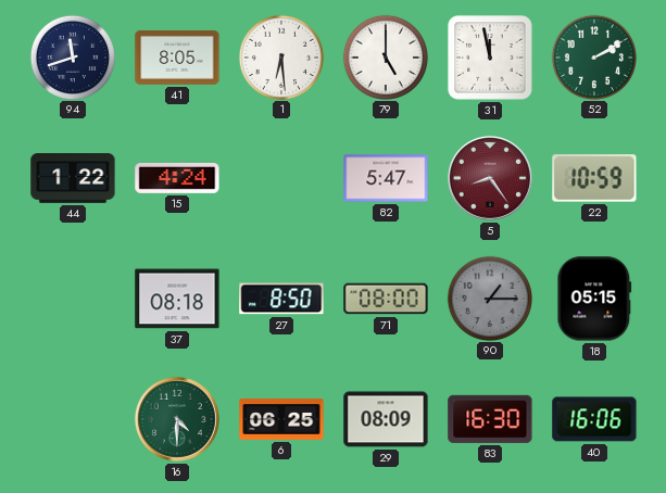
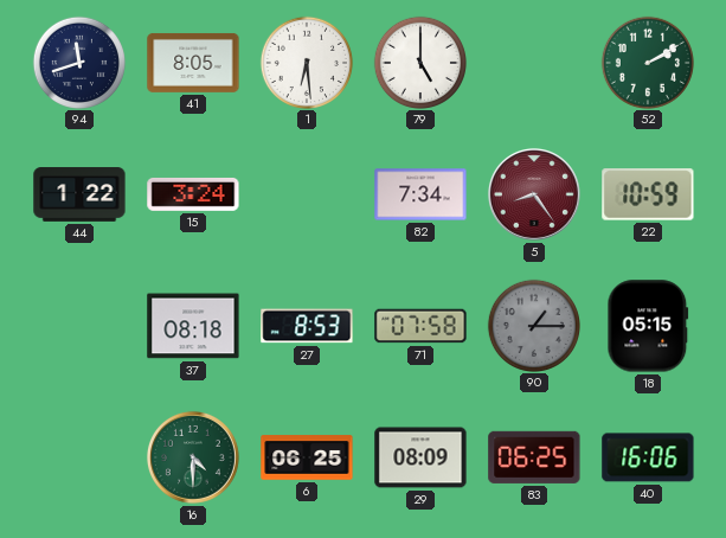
31: 11:58 -> none (490, 58)
15: 4:24 -> 3:24 (193, 194)
82: 5:47 -> 7:34 (420, 194)
27: 8:50 -> 8:53 (307, 326)
71: 08:00 -> 07:58 (420, 326)
83: 16:30 -> 06:25 (534, 457)
